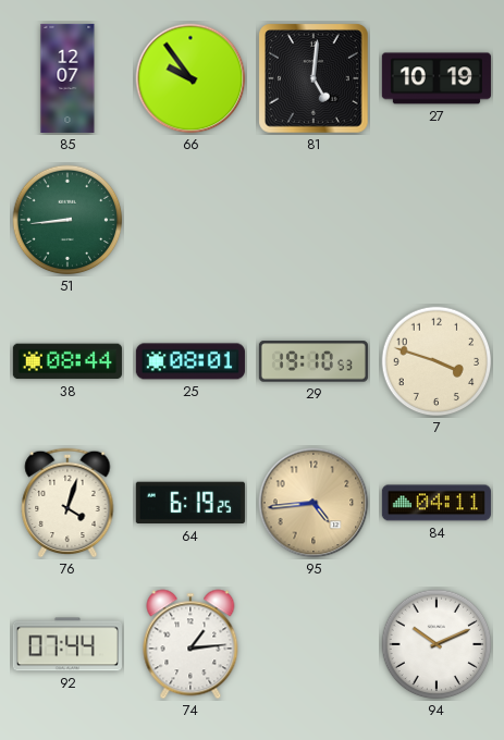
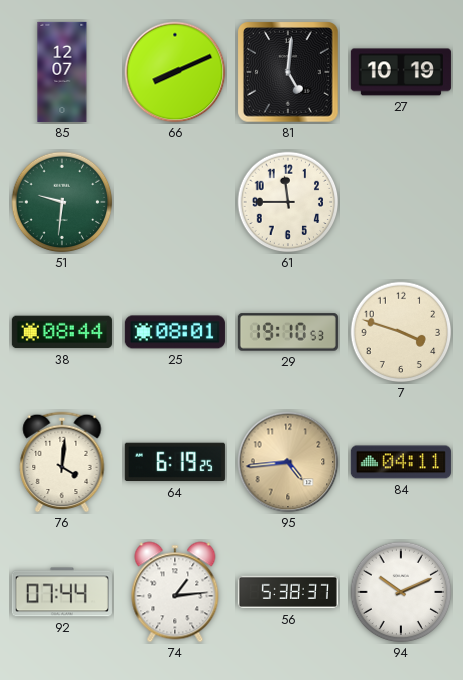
66: 9:54 -> 8:11 (175, 72)
51: 8:44 -> 9:31 (62, 202)
61: none -> 11:45 (288, 202)
76: 4:03 -> 4:01 (62, 462)
56: none -> 5:38 (288, 592)
